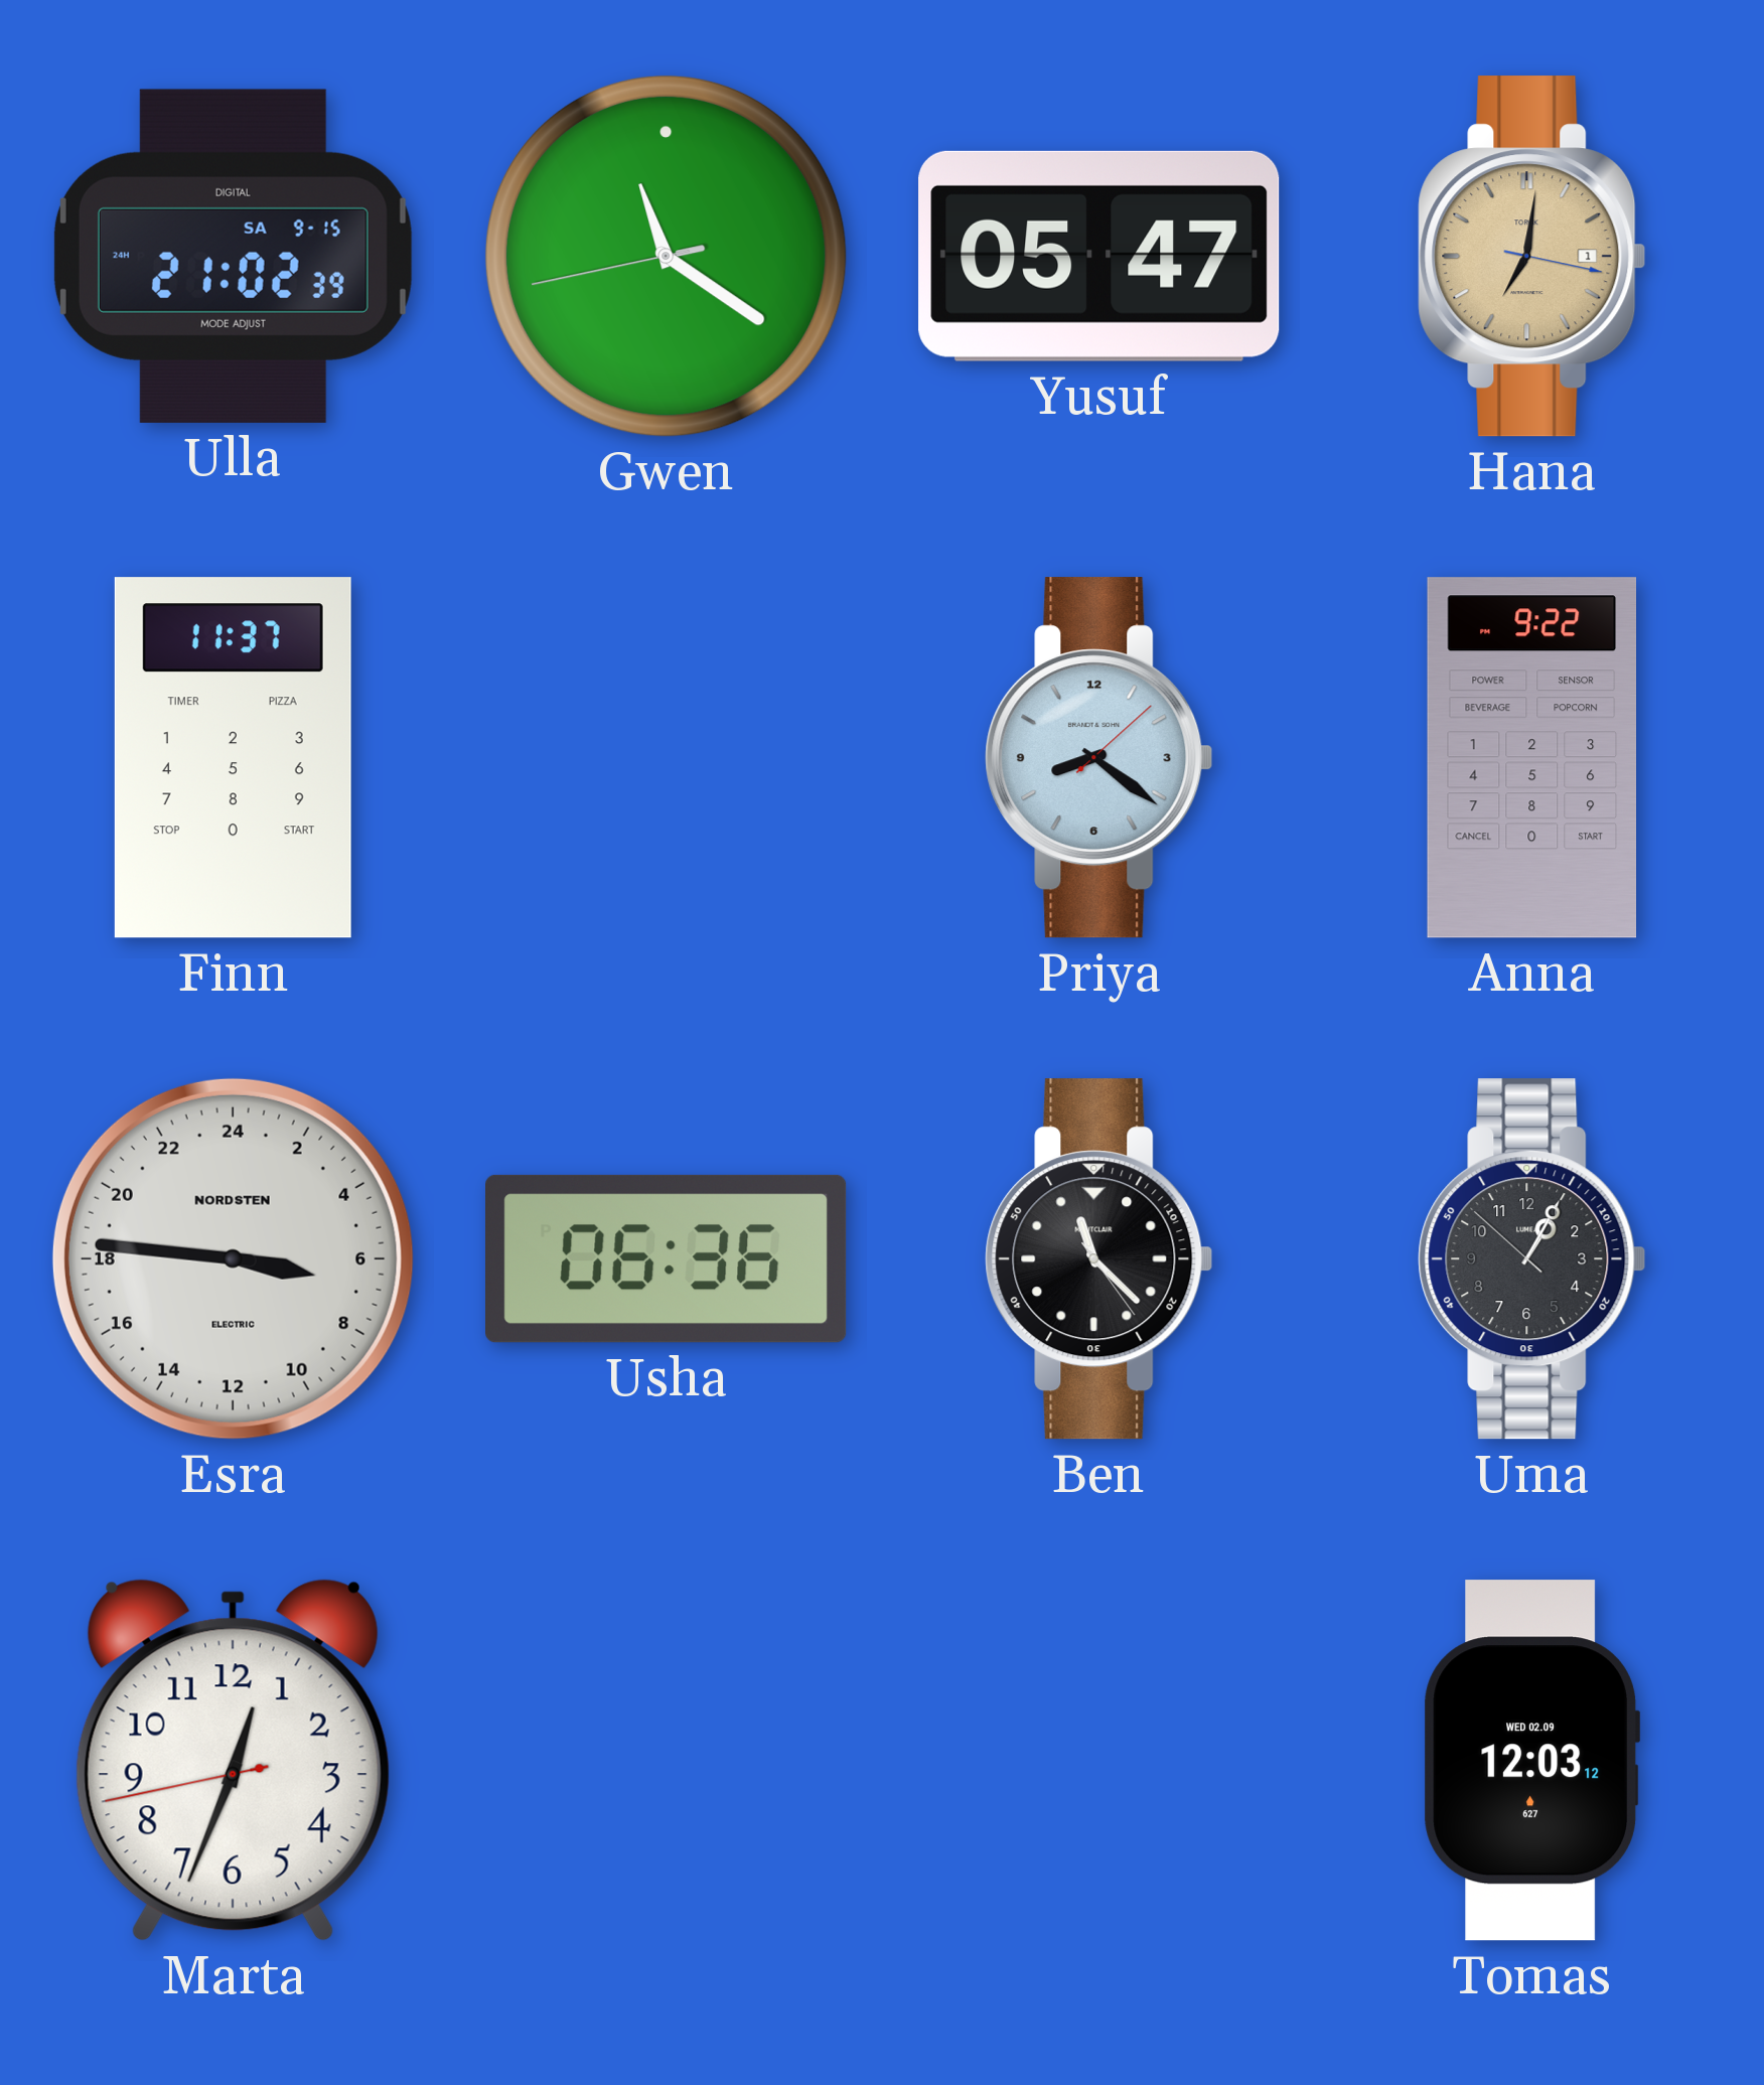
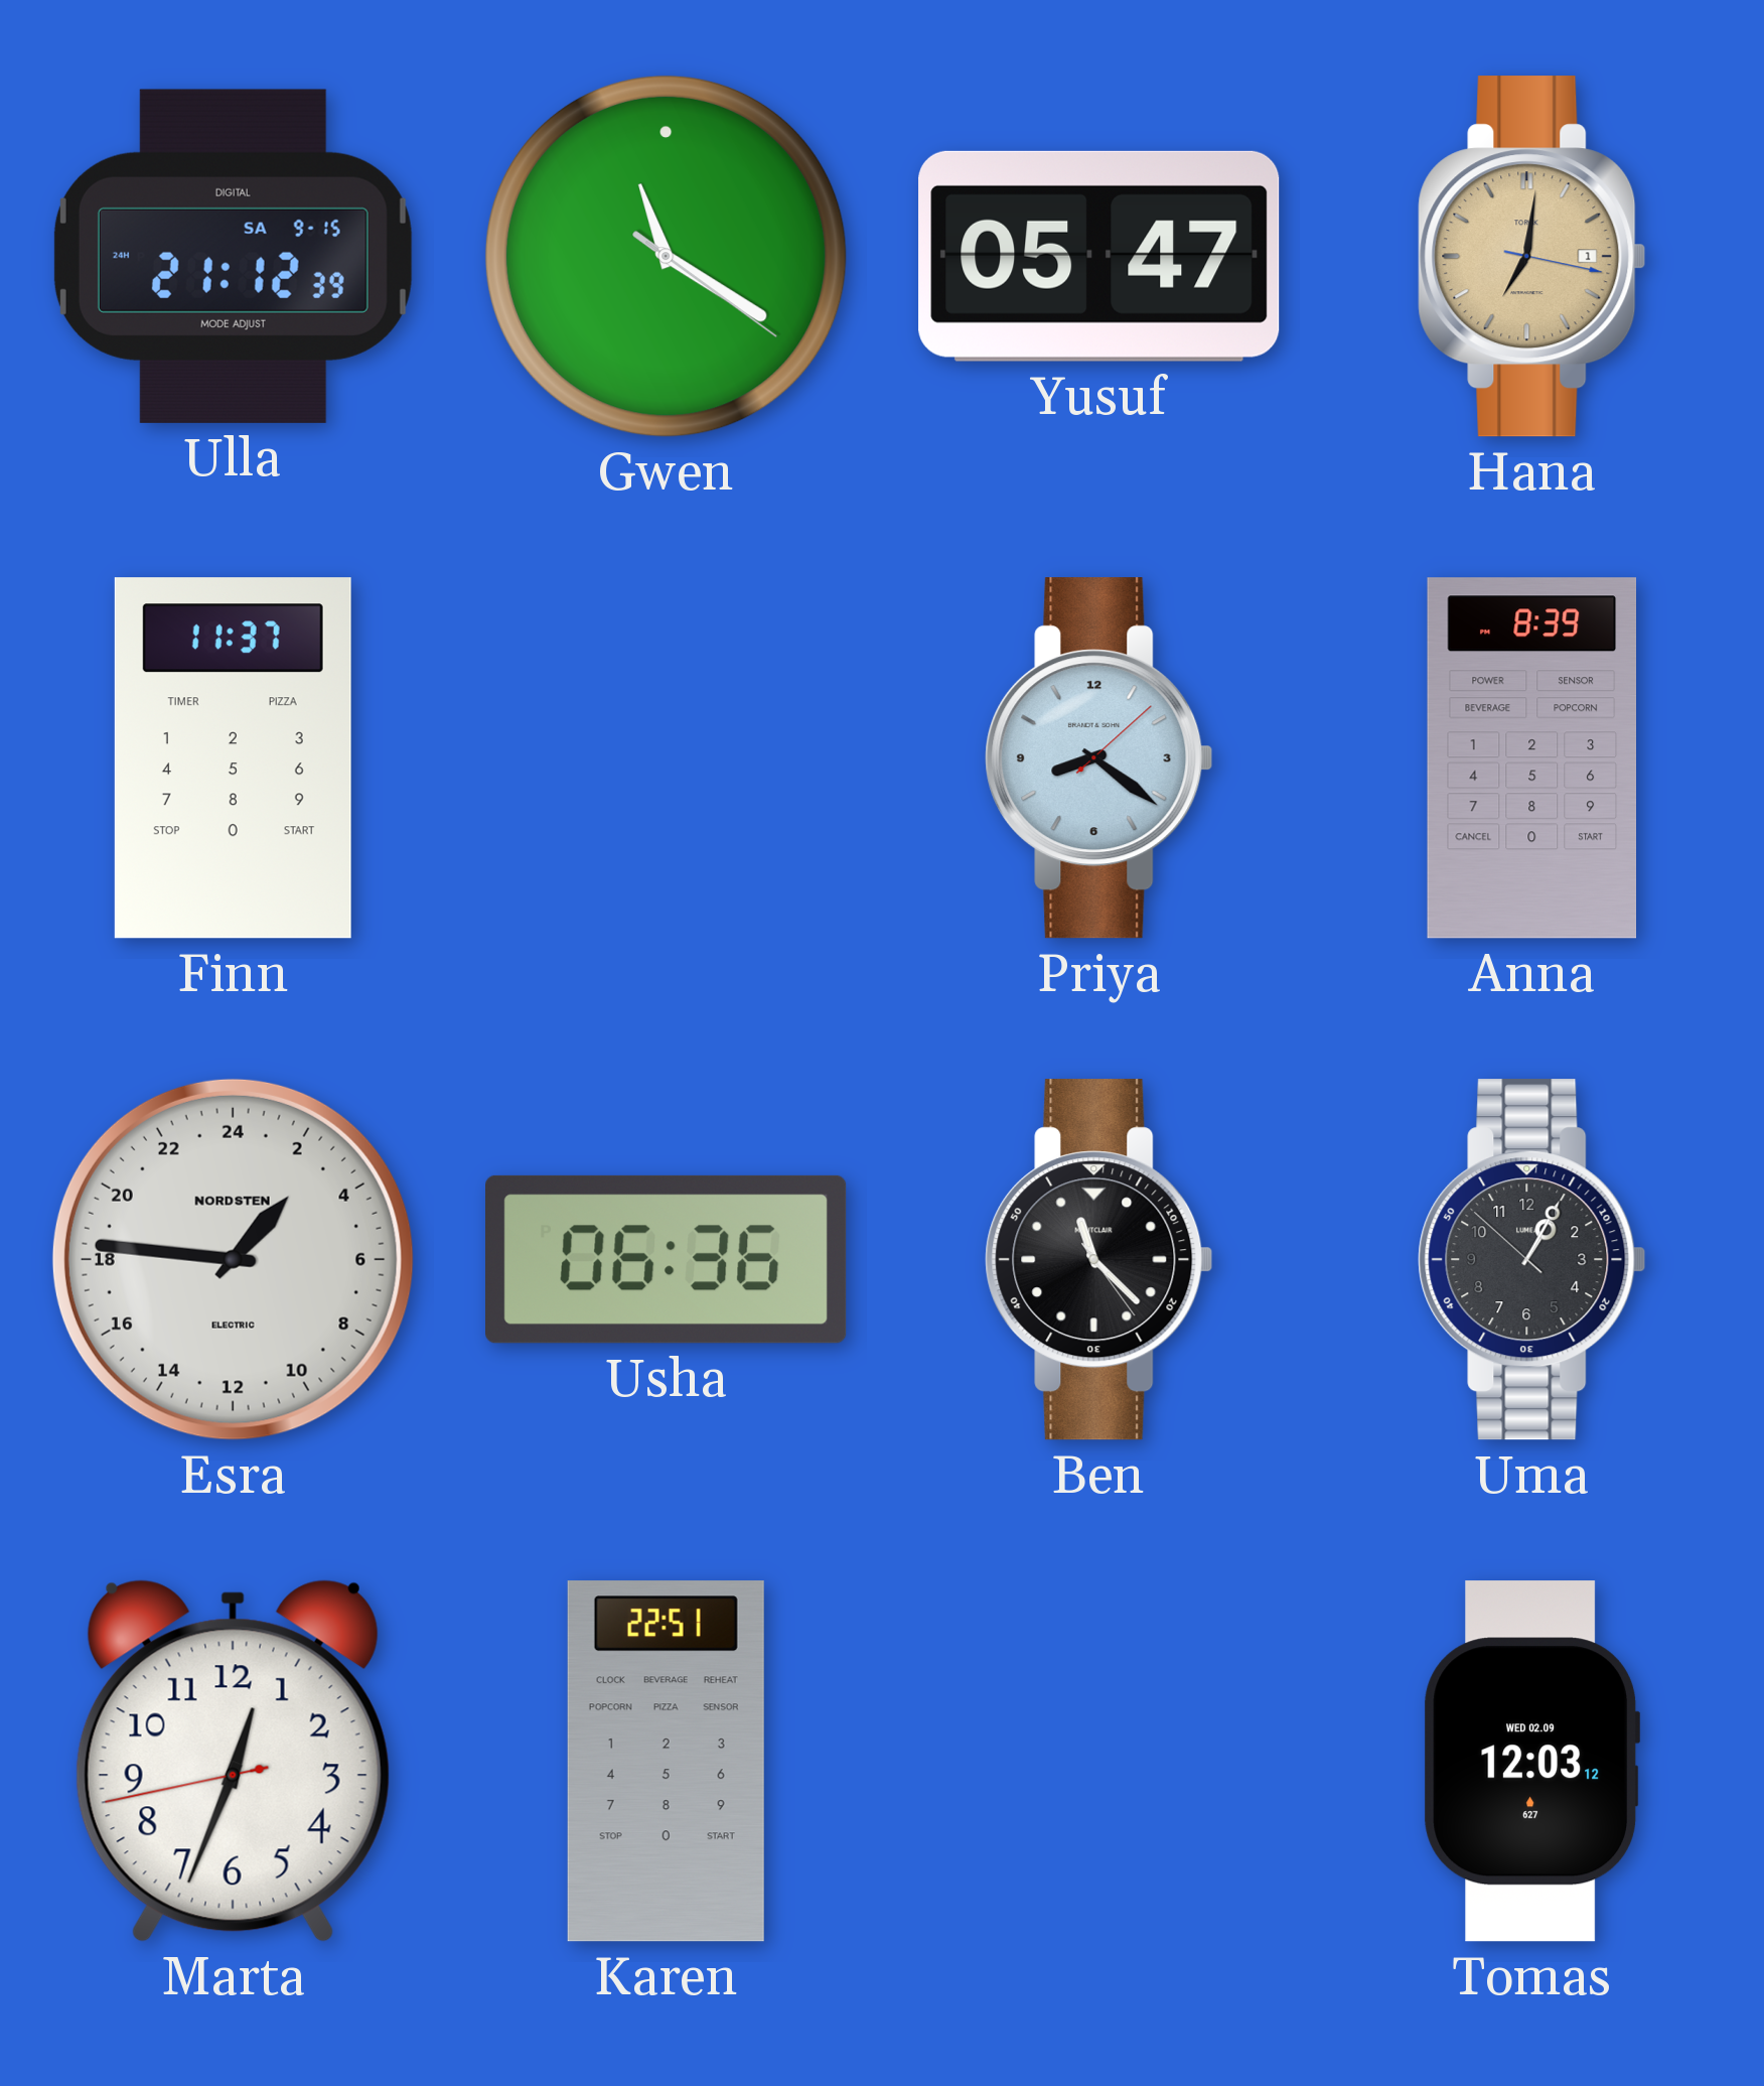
Ulla: 21:02 -> 21:12 (233, 256)
Gwen: 11:20:43 -> 11:20:21 (666, 256)
Anna: 9:22 -> 8:39 (1532, 758)
Esra: 6:46 -> 2:46 (233, 1259)
Karen: none -> 22:51 (666, 1762)
